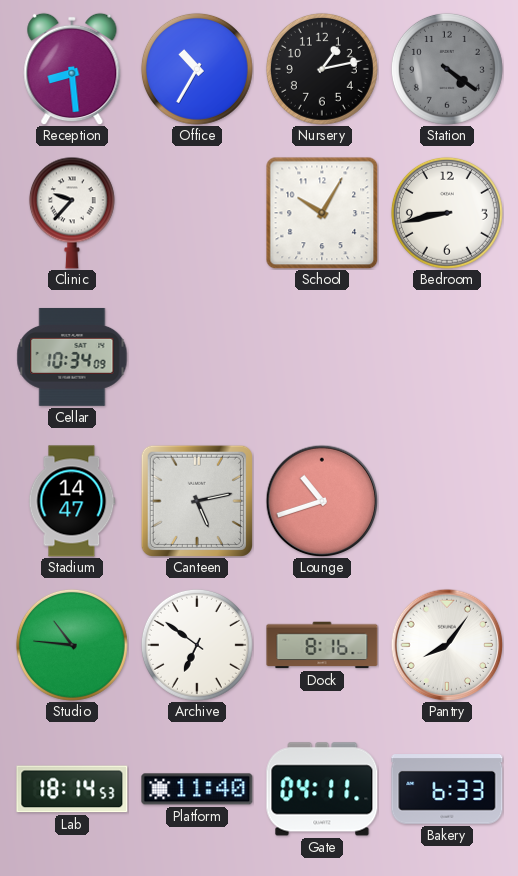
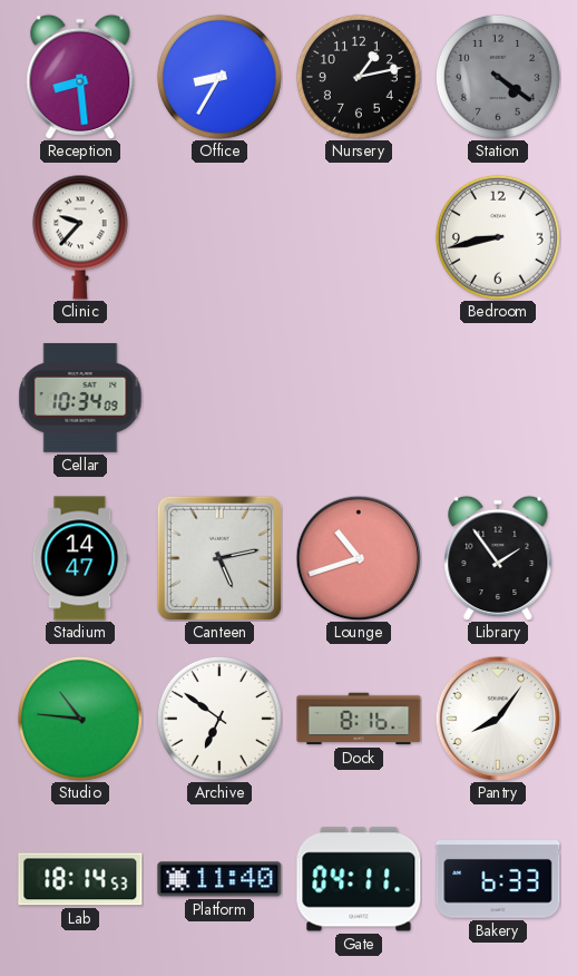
Office: 10:35 -> 8:35 (219, 77)
School: 10:05 -> none (322, 213)
Library: none -> 1:54 (498, 558)
